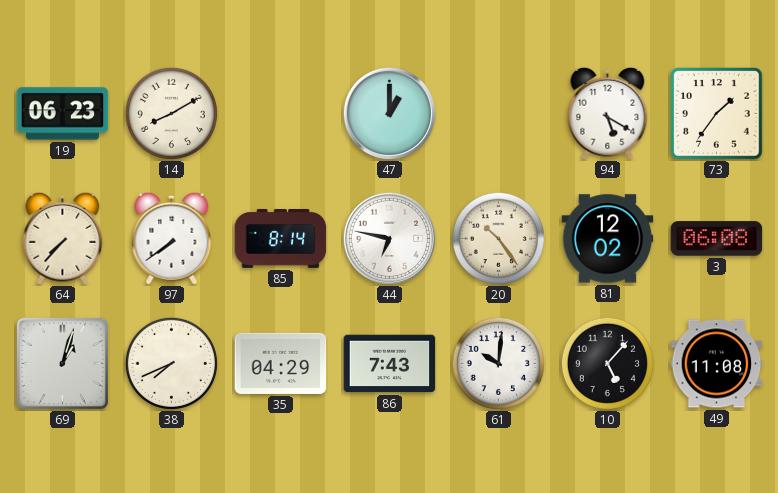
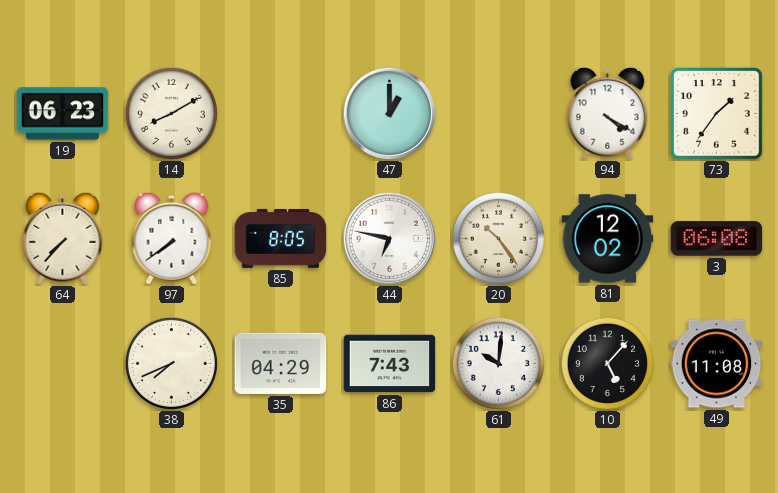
94: 5:20 -> 4:20 (608, 113)
85: 8:14 -> 8:05 (281, 238)
69: 1:03 -> none (62, 363)
